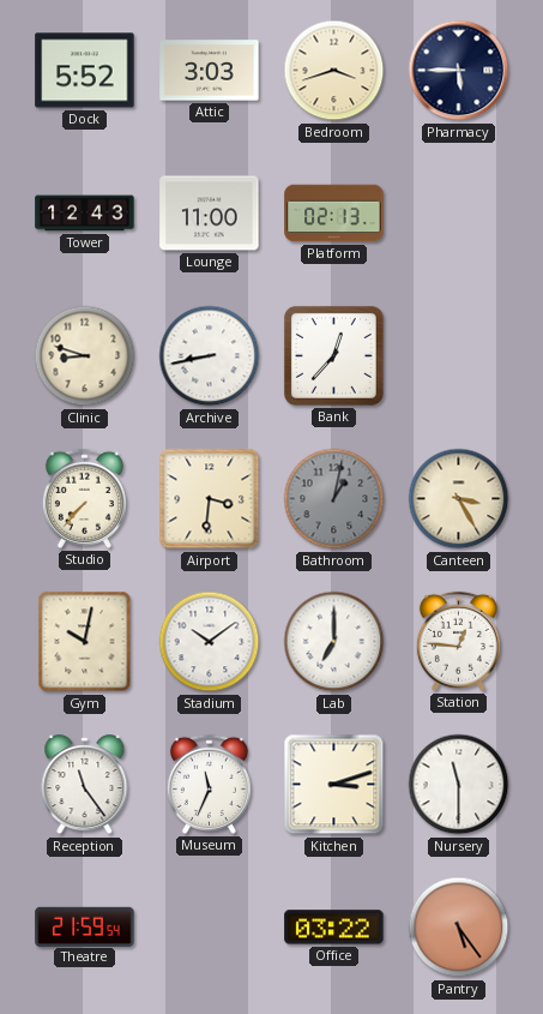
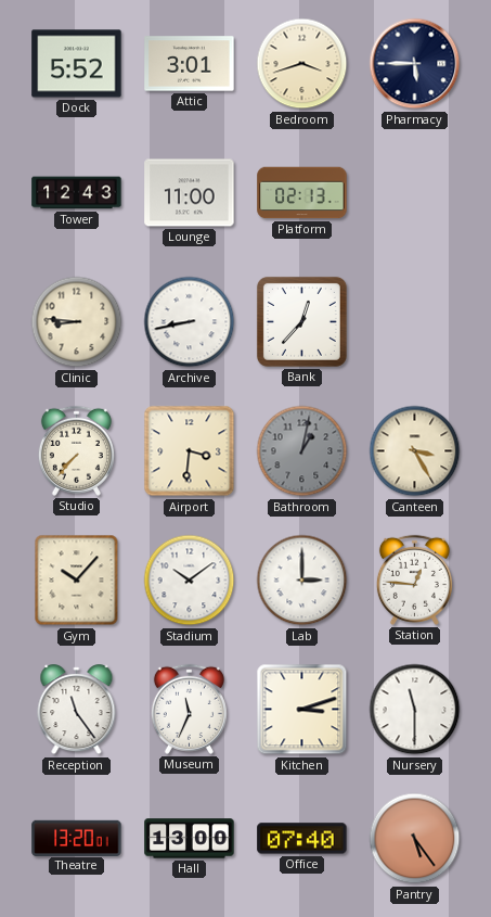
Attic: 3:03 -> 3:01 (190, 64)
Clinic: 8:48 -> 8:46 (77, 322)
Gym: 10:02 -> 10:07 (77, 581)
Lab: 7:00 -> 3:00 (302, 581)
Theatre: 21:59 -> 13:20 (77, 838)
Hall: none -> 13:00 (190, 839)
Office: 03:22 -> 07:40 (302, 839)
